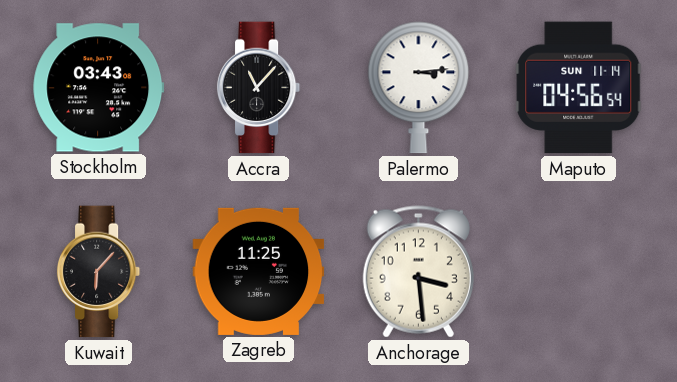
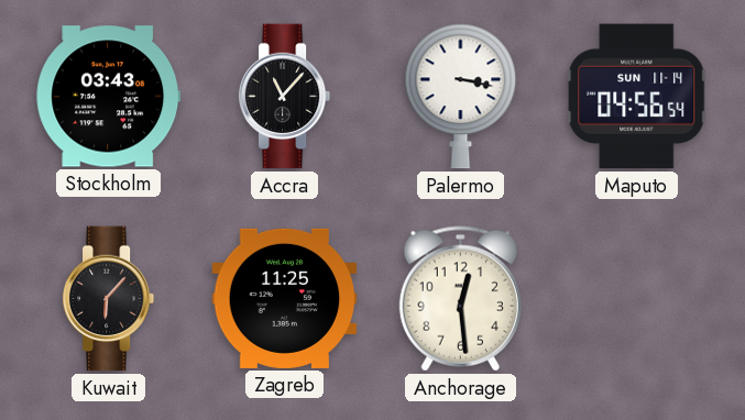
Palermo: 3:14 -> 3:17 (461, 97)
Anchorage: 3:29 -> 12:29 (460, 299)
